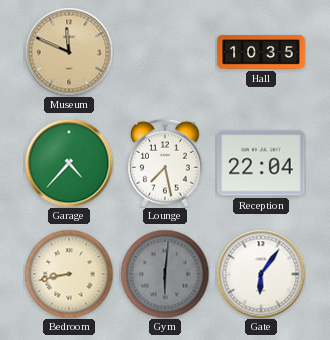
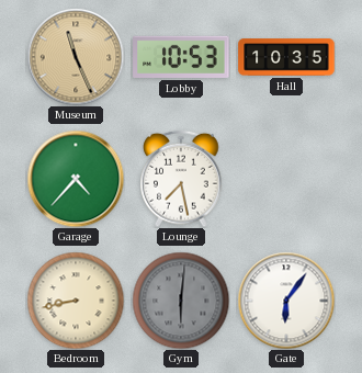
Museum: 11:49 -> 11:26 (76, 57)
Lobby: none -> 10:53 (181, 57)
Reception: 22:04 -> none (261, 163)
